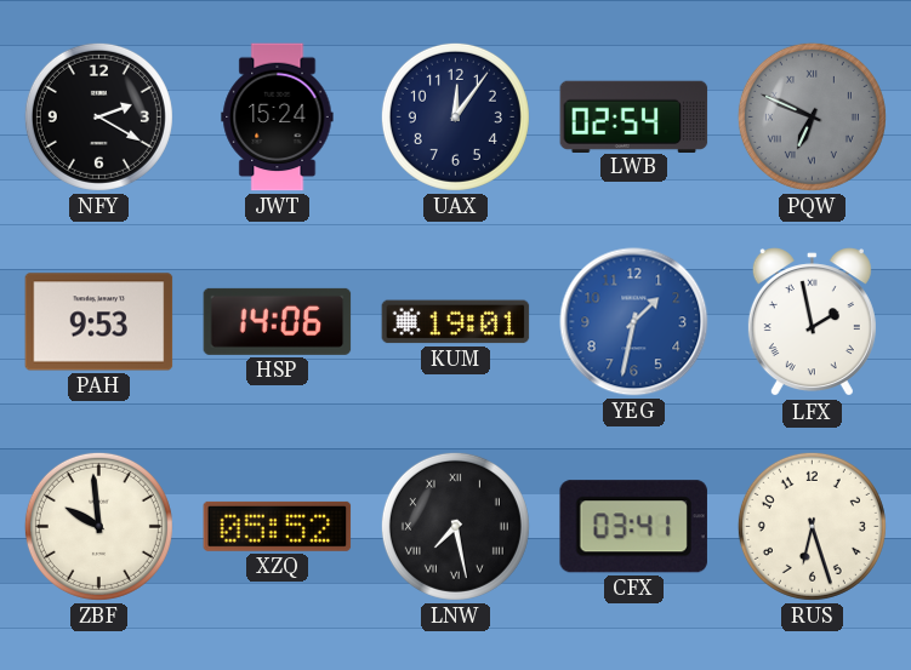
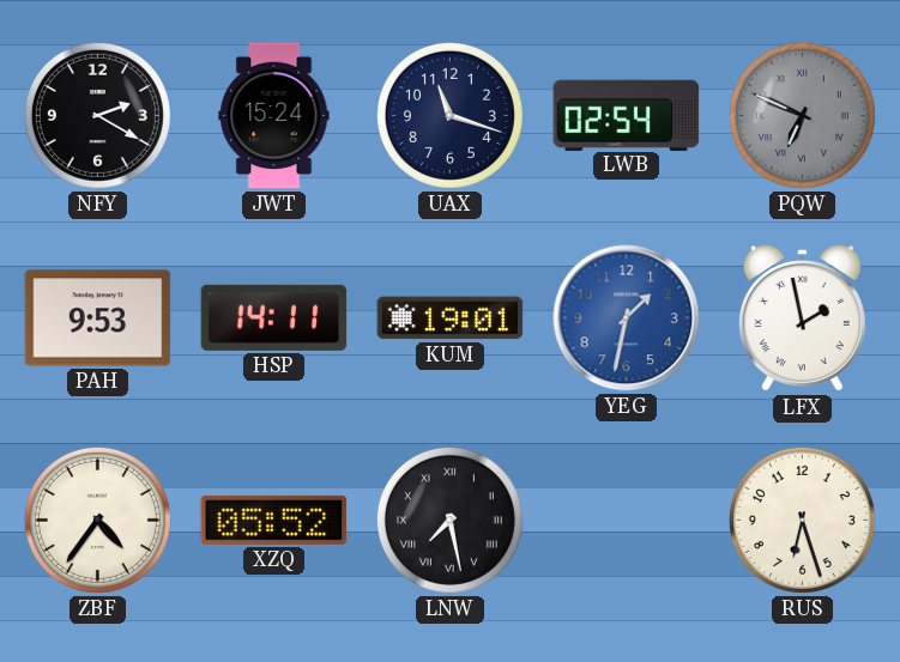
UAX: 12:06 -> 11:18 (449, 115)
HSP: 14:06 -> 14:11 (274, 317)
ZBF: 9:59 -> 4:36 (97, 520)
CFX: 03:41 -> none (633, 527)
